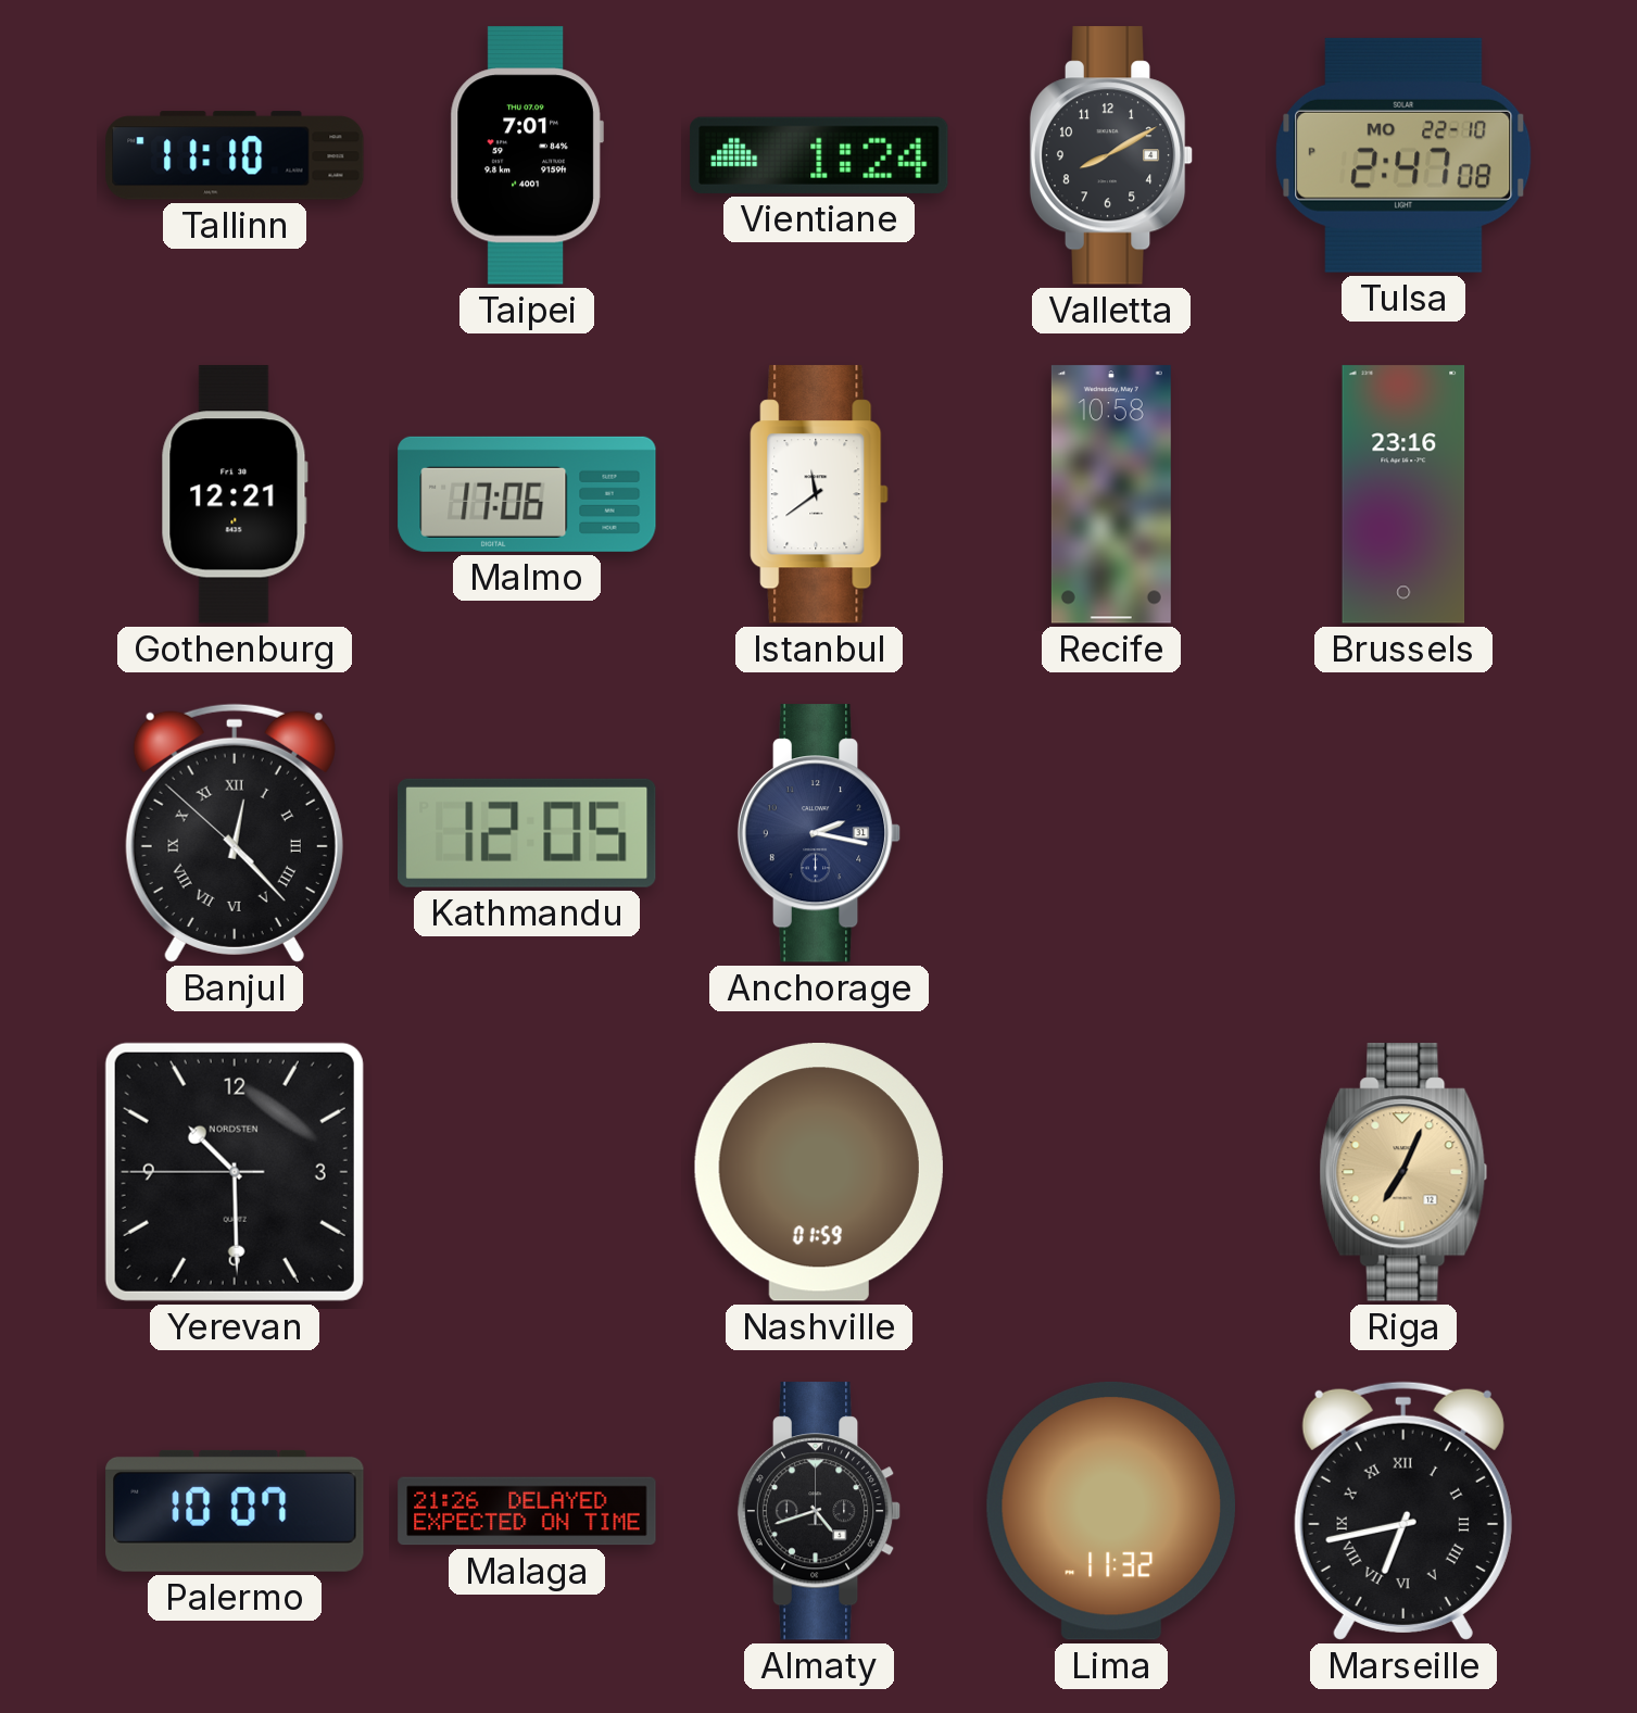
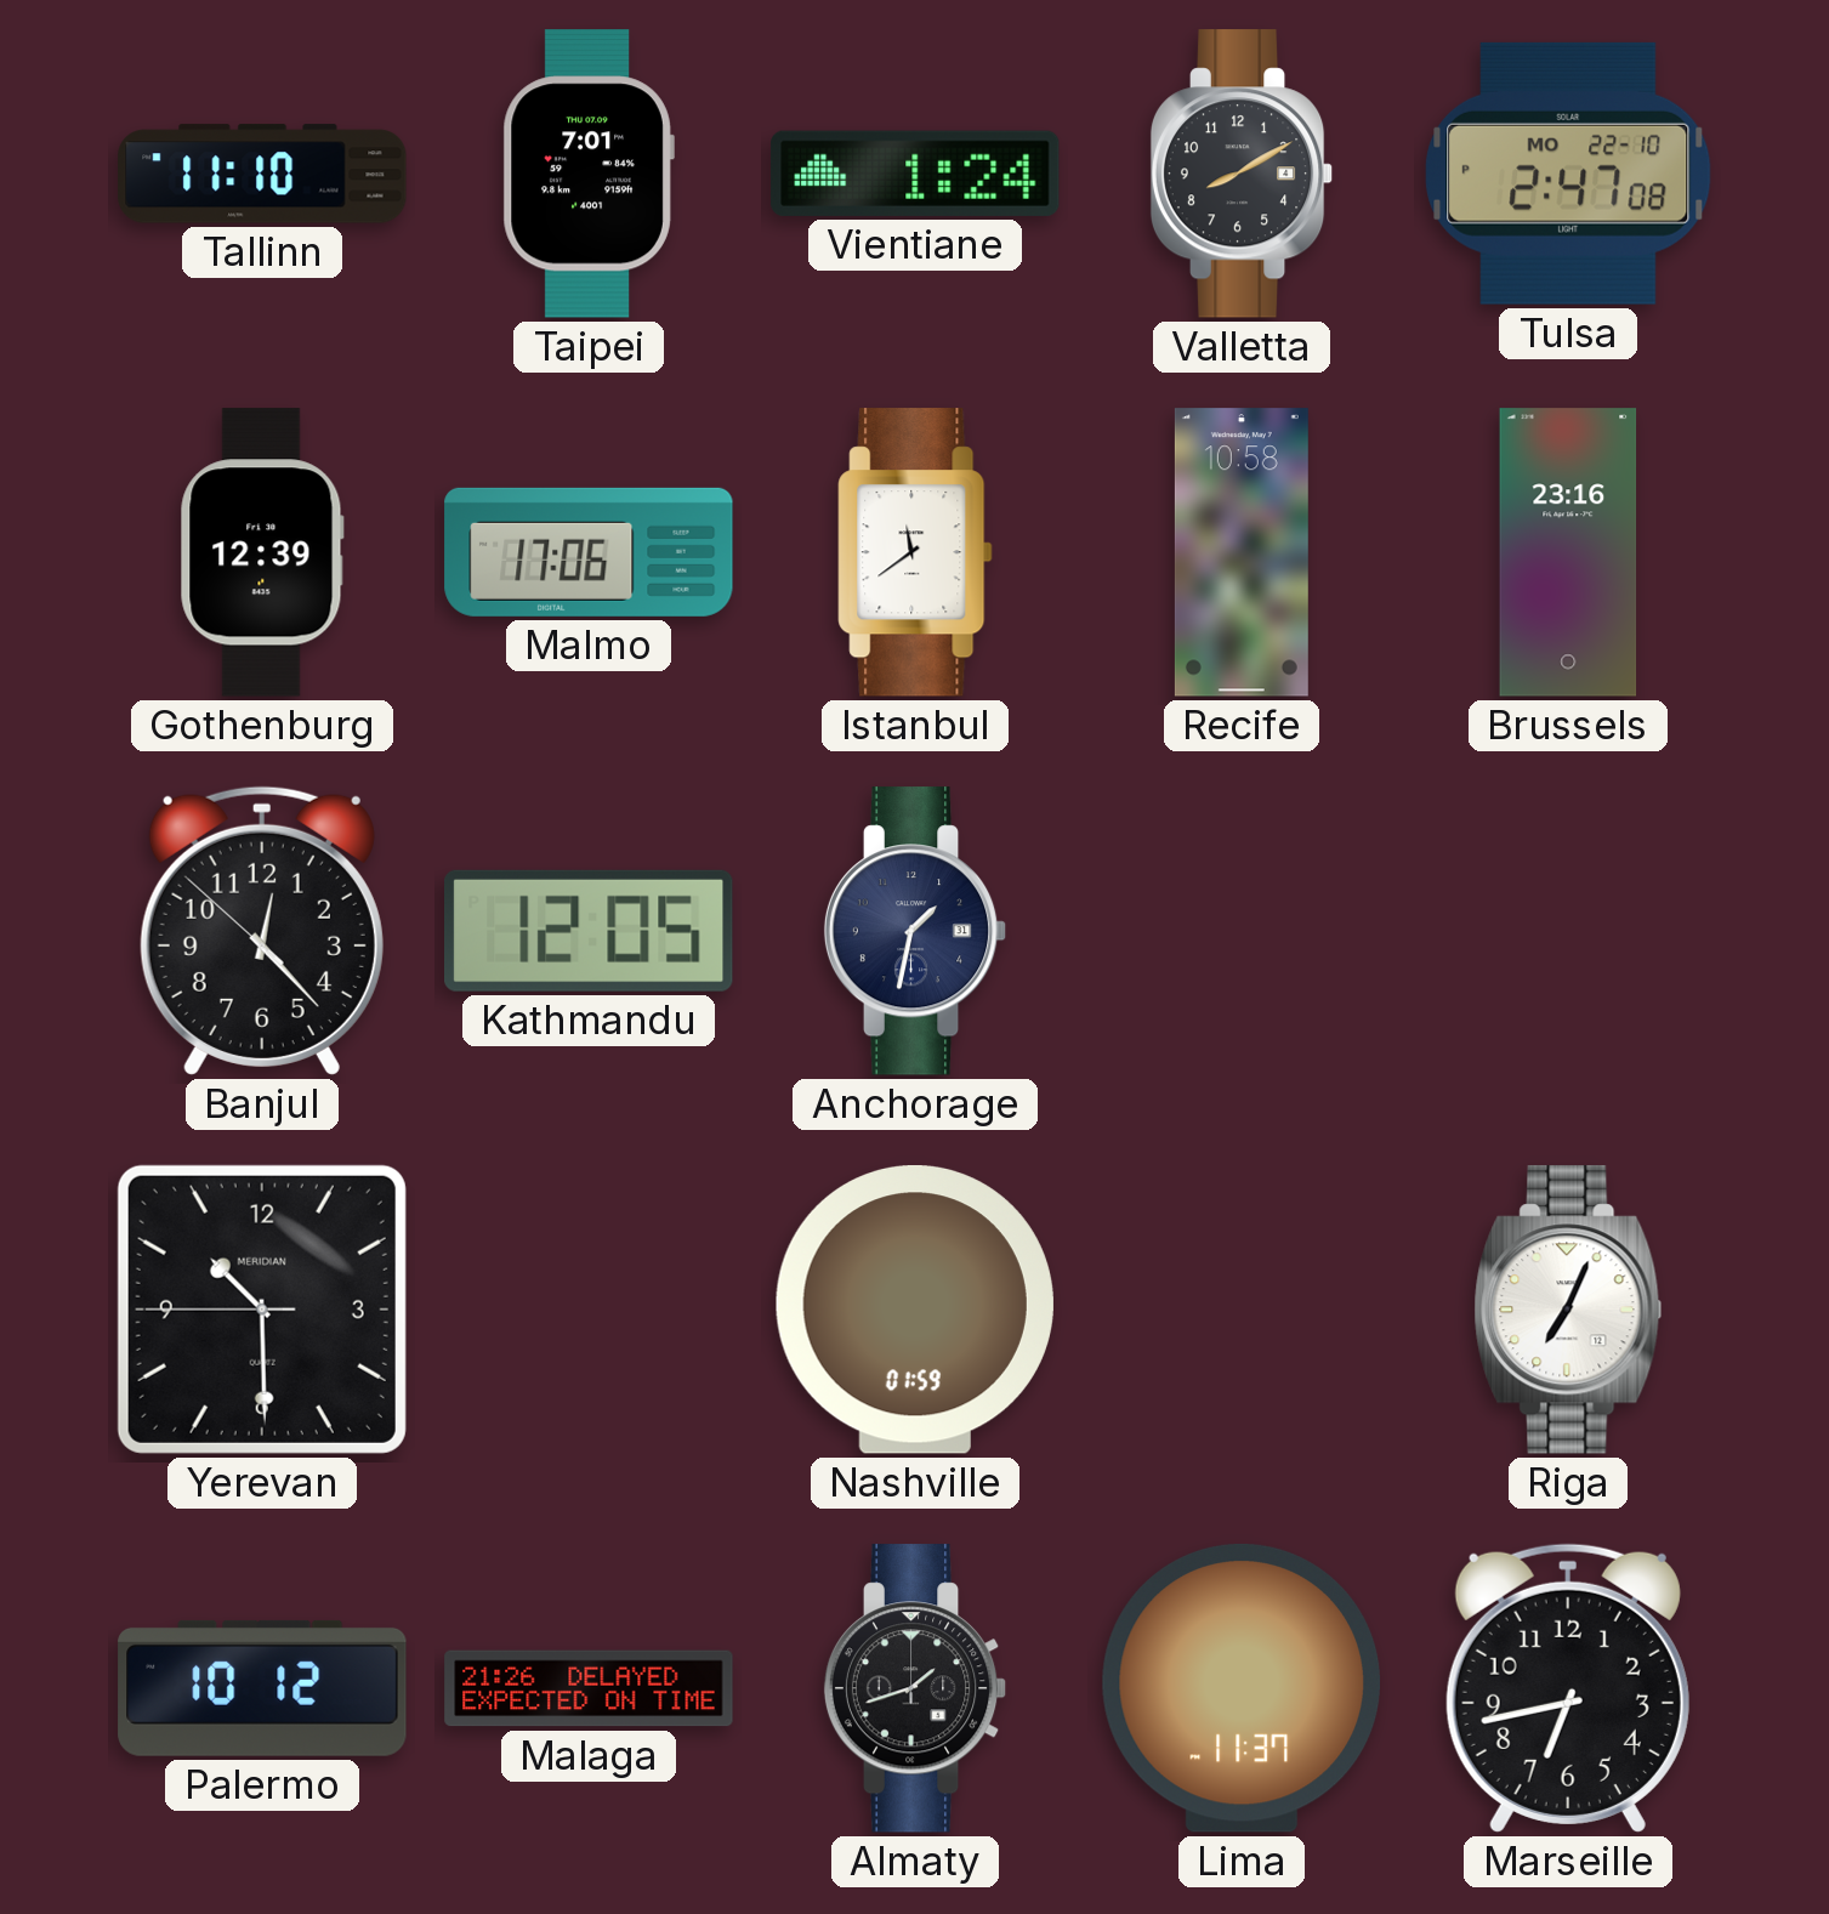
Gothenburg: 12:21 -> 12:39 (262, 552)
Banjul numerals: Roman -> Arabic (262, 931)
Anchorage: 2:17 -> 1:32 (915, 931)
Yerevan brand: NORDSTEN -> MERIDIAN (262, 1310)
Riga dial: champagne -> white (1568, 1310)
Palermo: 10:07 -> 10:12 (262, 1688)
Almaty: 4:42 -> 1:42 (915, 1688)
Lima: 11:32 -> 11:37 (1242, 1688)
Marseille numerals: Roman -> Arabic (1568, 1688)
